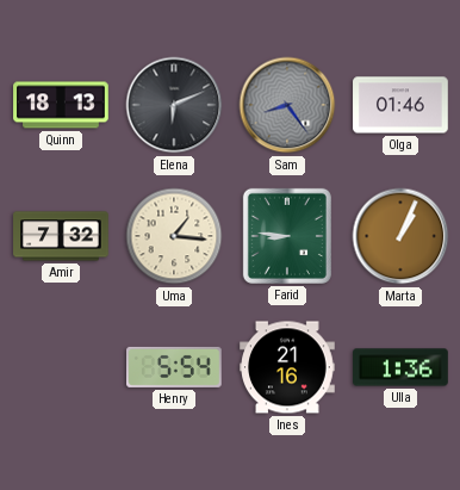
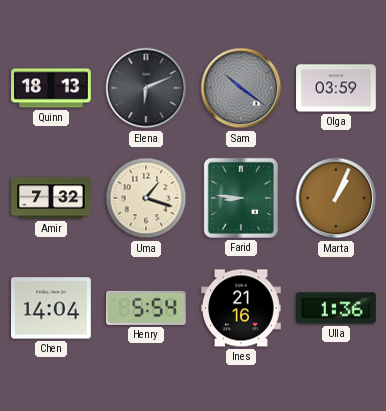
Sam: 8:24 -> 10:21 (241, 88)
Olga: 01:46 -> 03:59 (336, 88)
Uma: 1:16 -> 1:18 (146, 198)
Chen: none -> 14:04 (52, 308)
